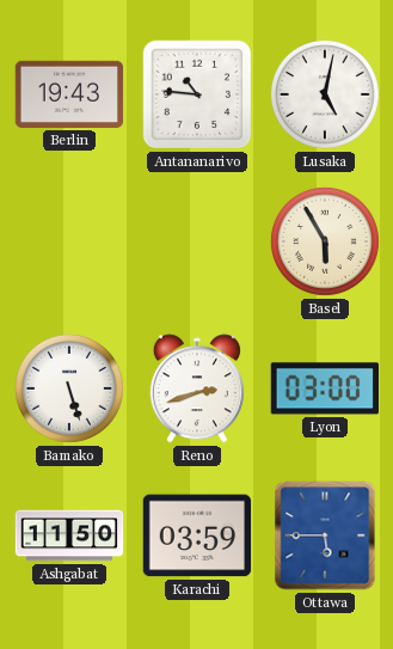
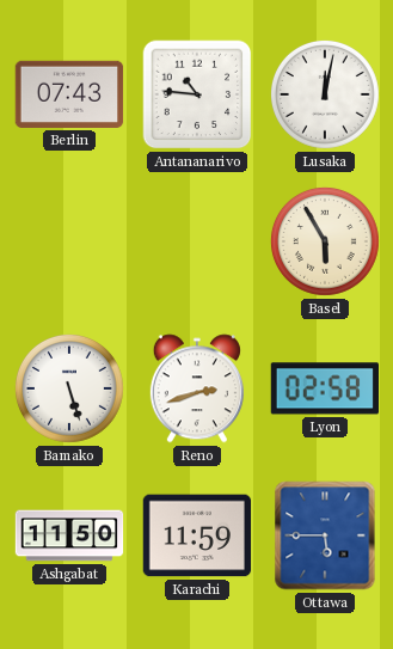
Berlin: 19:43 -> 07:43 (69, 94)
Lusaka: 5:02 -> 12:02 (325, 94)
Lyon: 03:00 -> 02:58 (324, 388)
Karachi: 03:59 -> 11:59 (197, 535)
